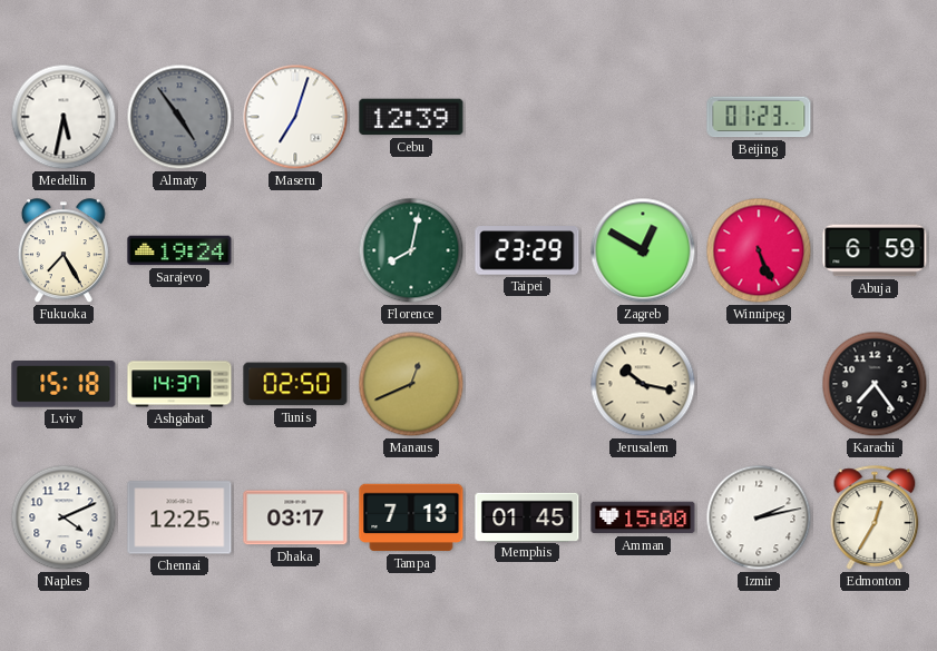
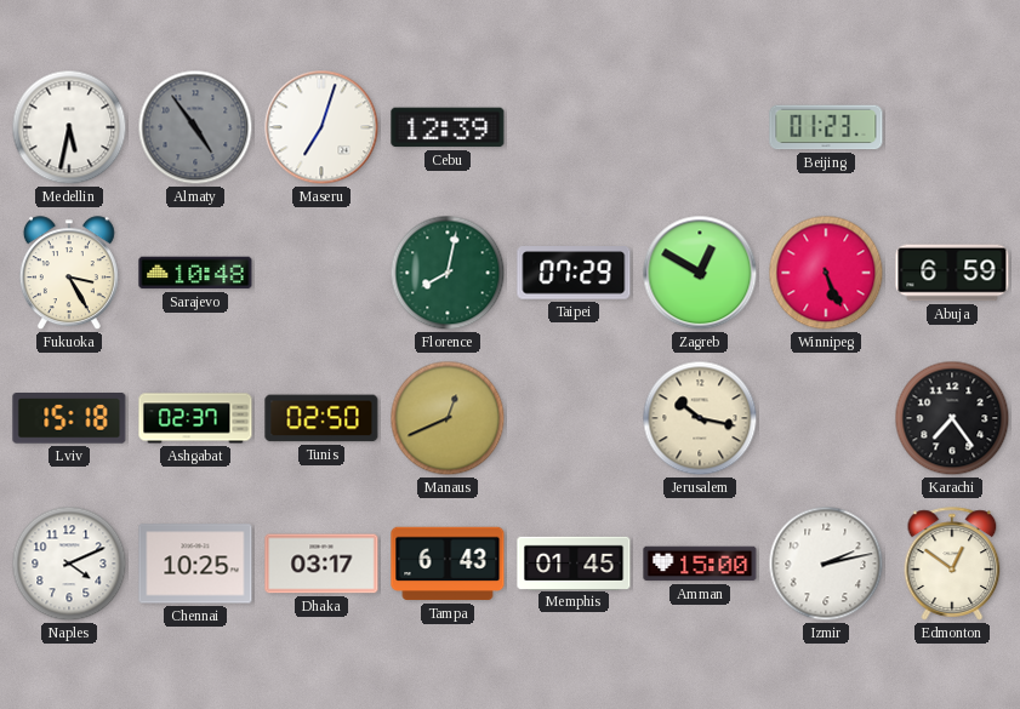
Fukuoka: 7:25 -> 3:25 (69, 274)
Sarajevo: 19:24 -> 10:48 (195, 273)
Taipei: 23:29 -> 07:29 (574, 273)
Ashgabat: 14:37 -> 02:37 (195, 418)
Chennai: 12:25 -> 10:25 (195, 564)
Tampa: 7:13 -> 6:43 (448, 564)
Edmonton: 12:35 -> 12:51 (952, 564)
